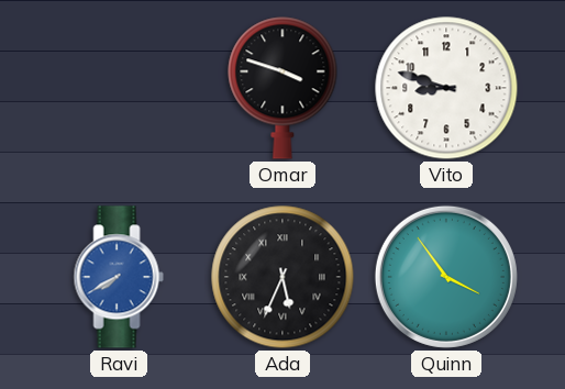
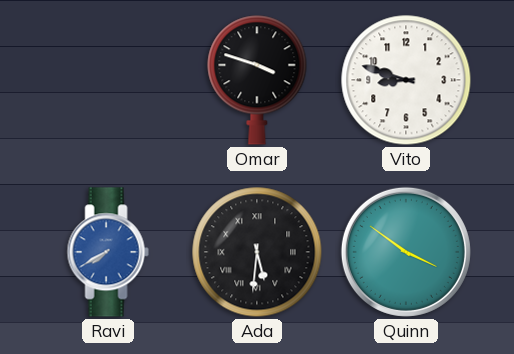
Ada: 5:34 -> 5:31 (257, 252)
Quinn: 3:54 -> 3:51 (406, 252)
